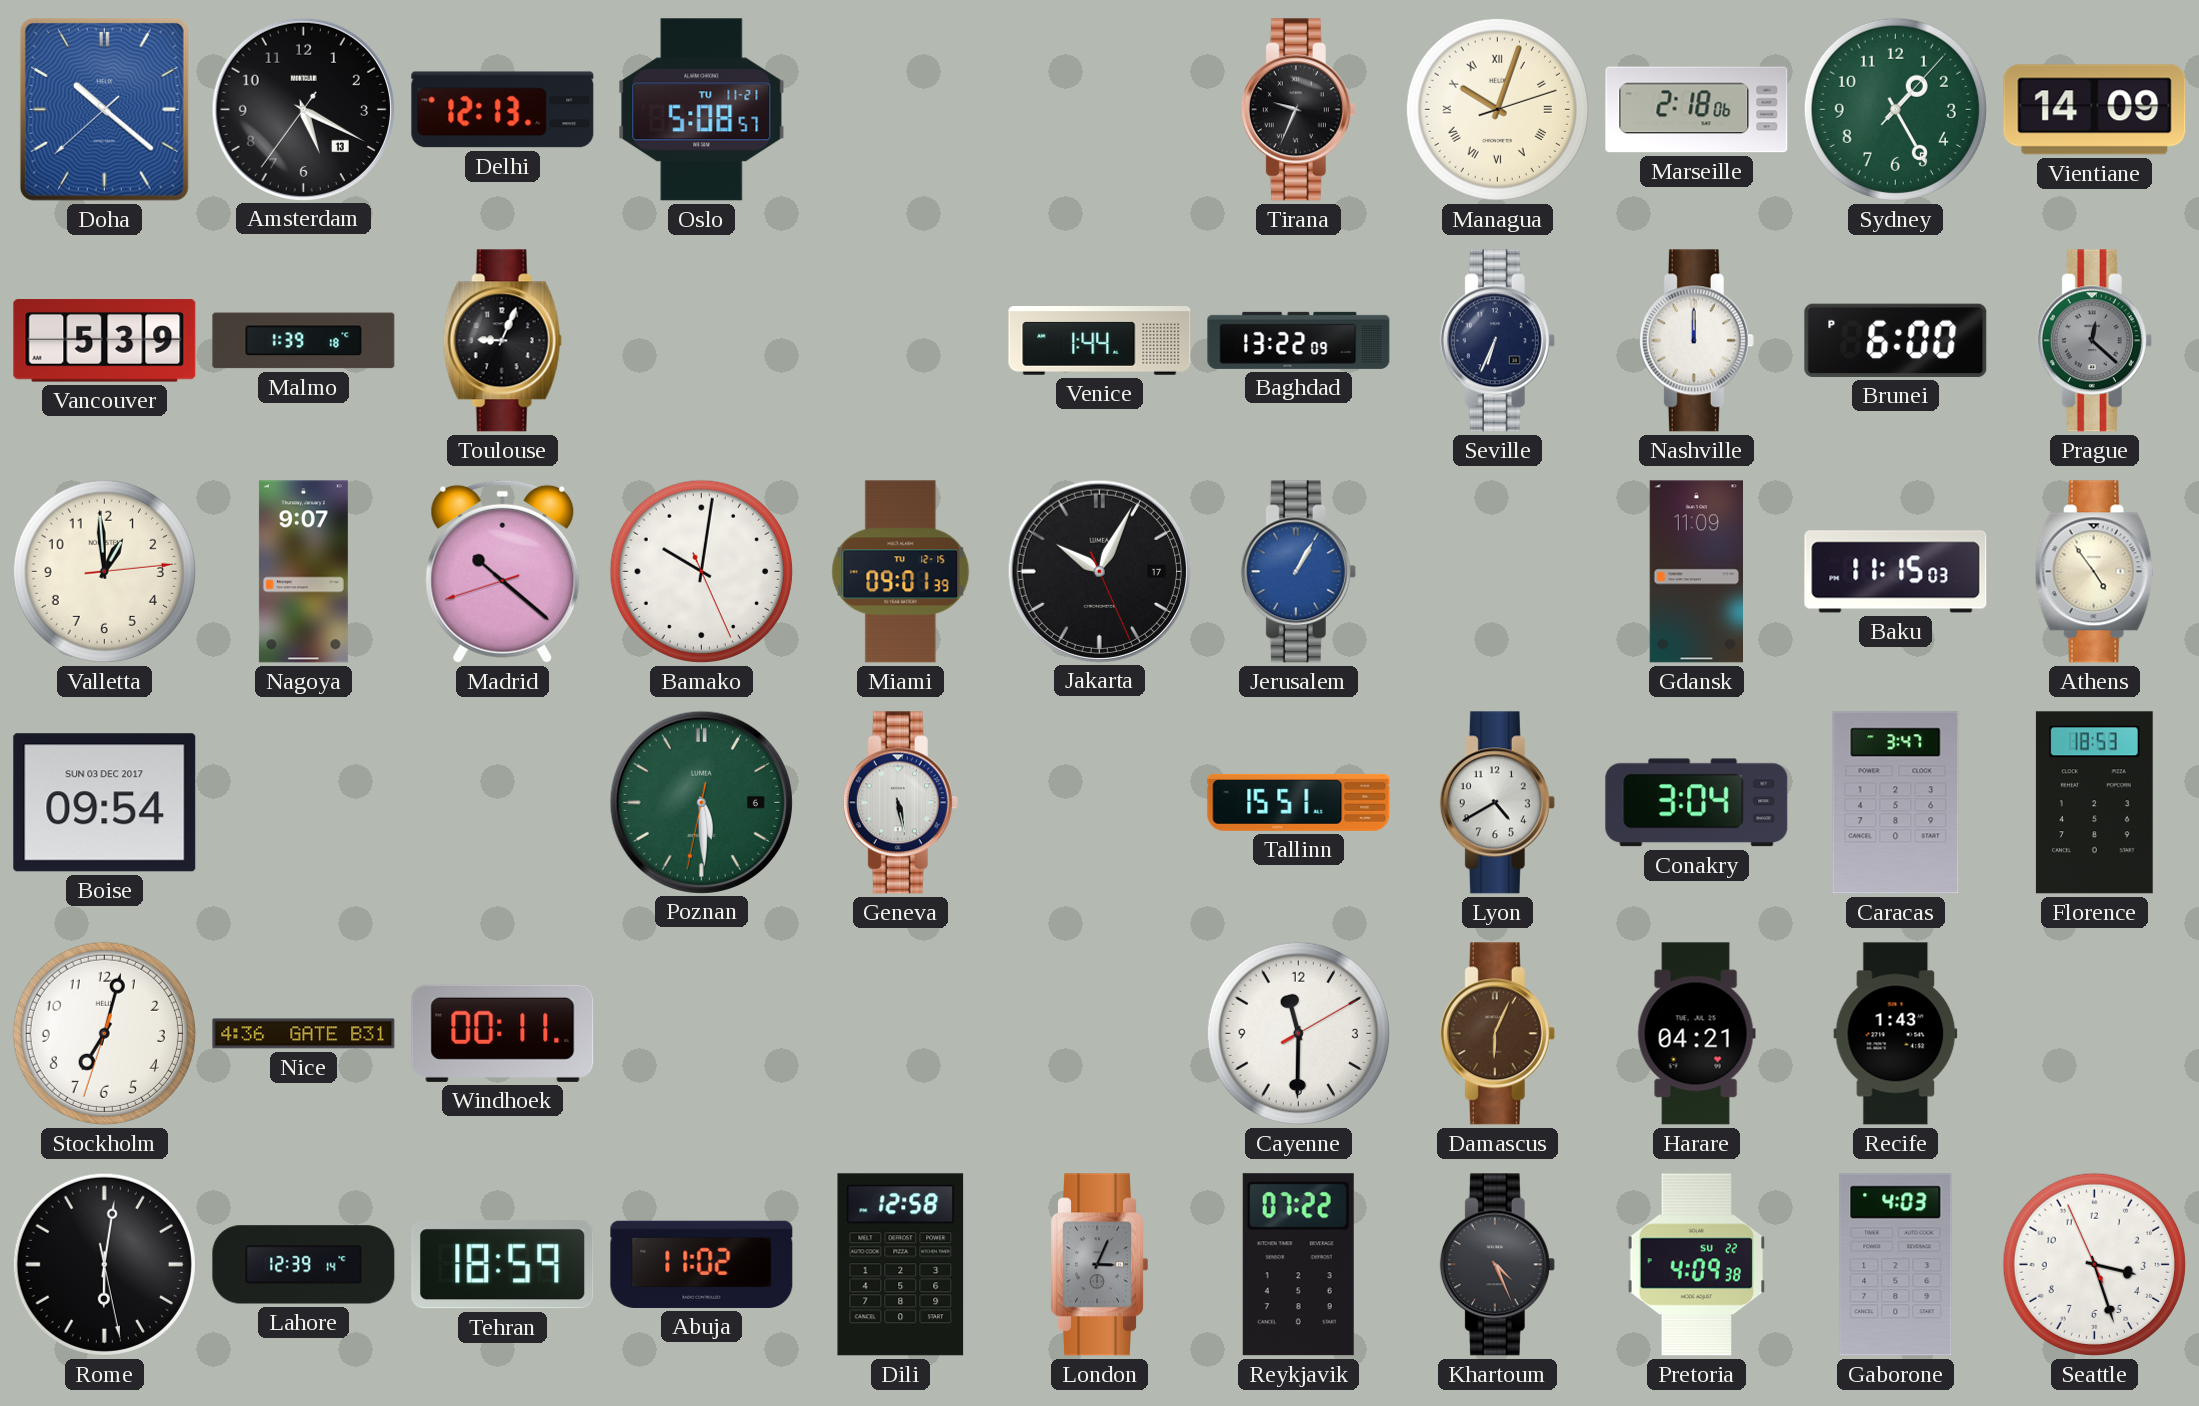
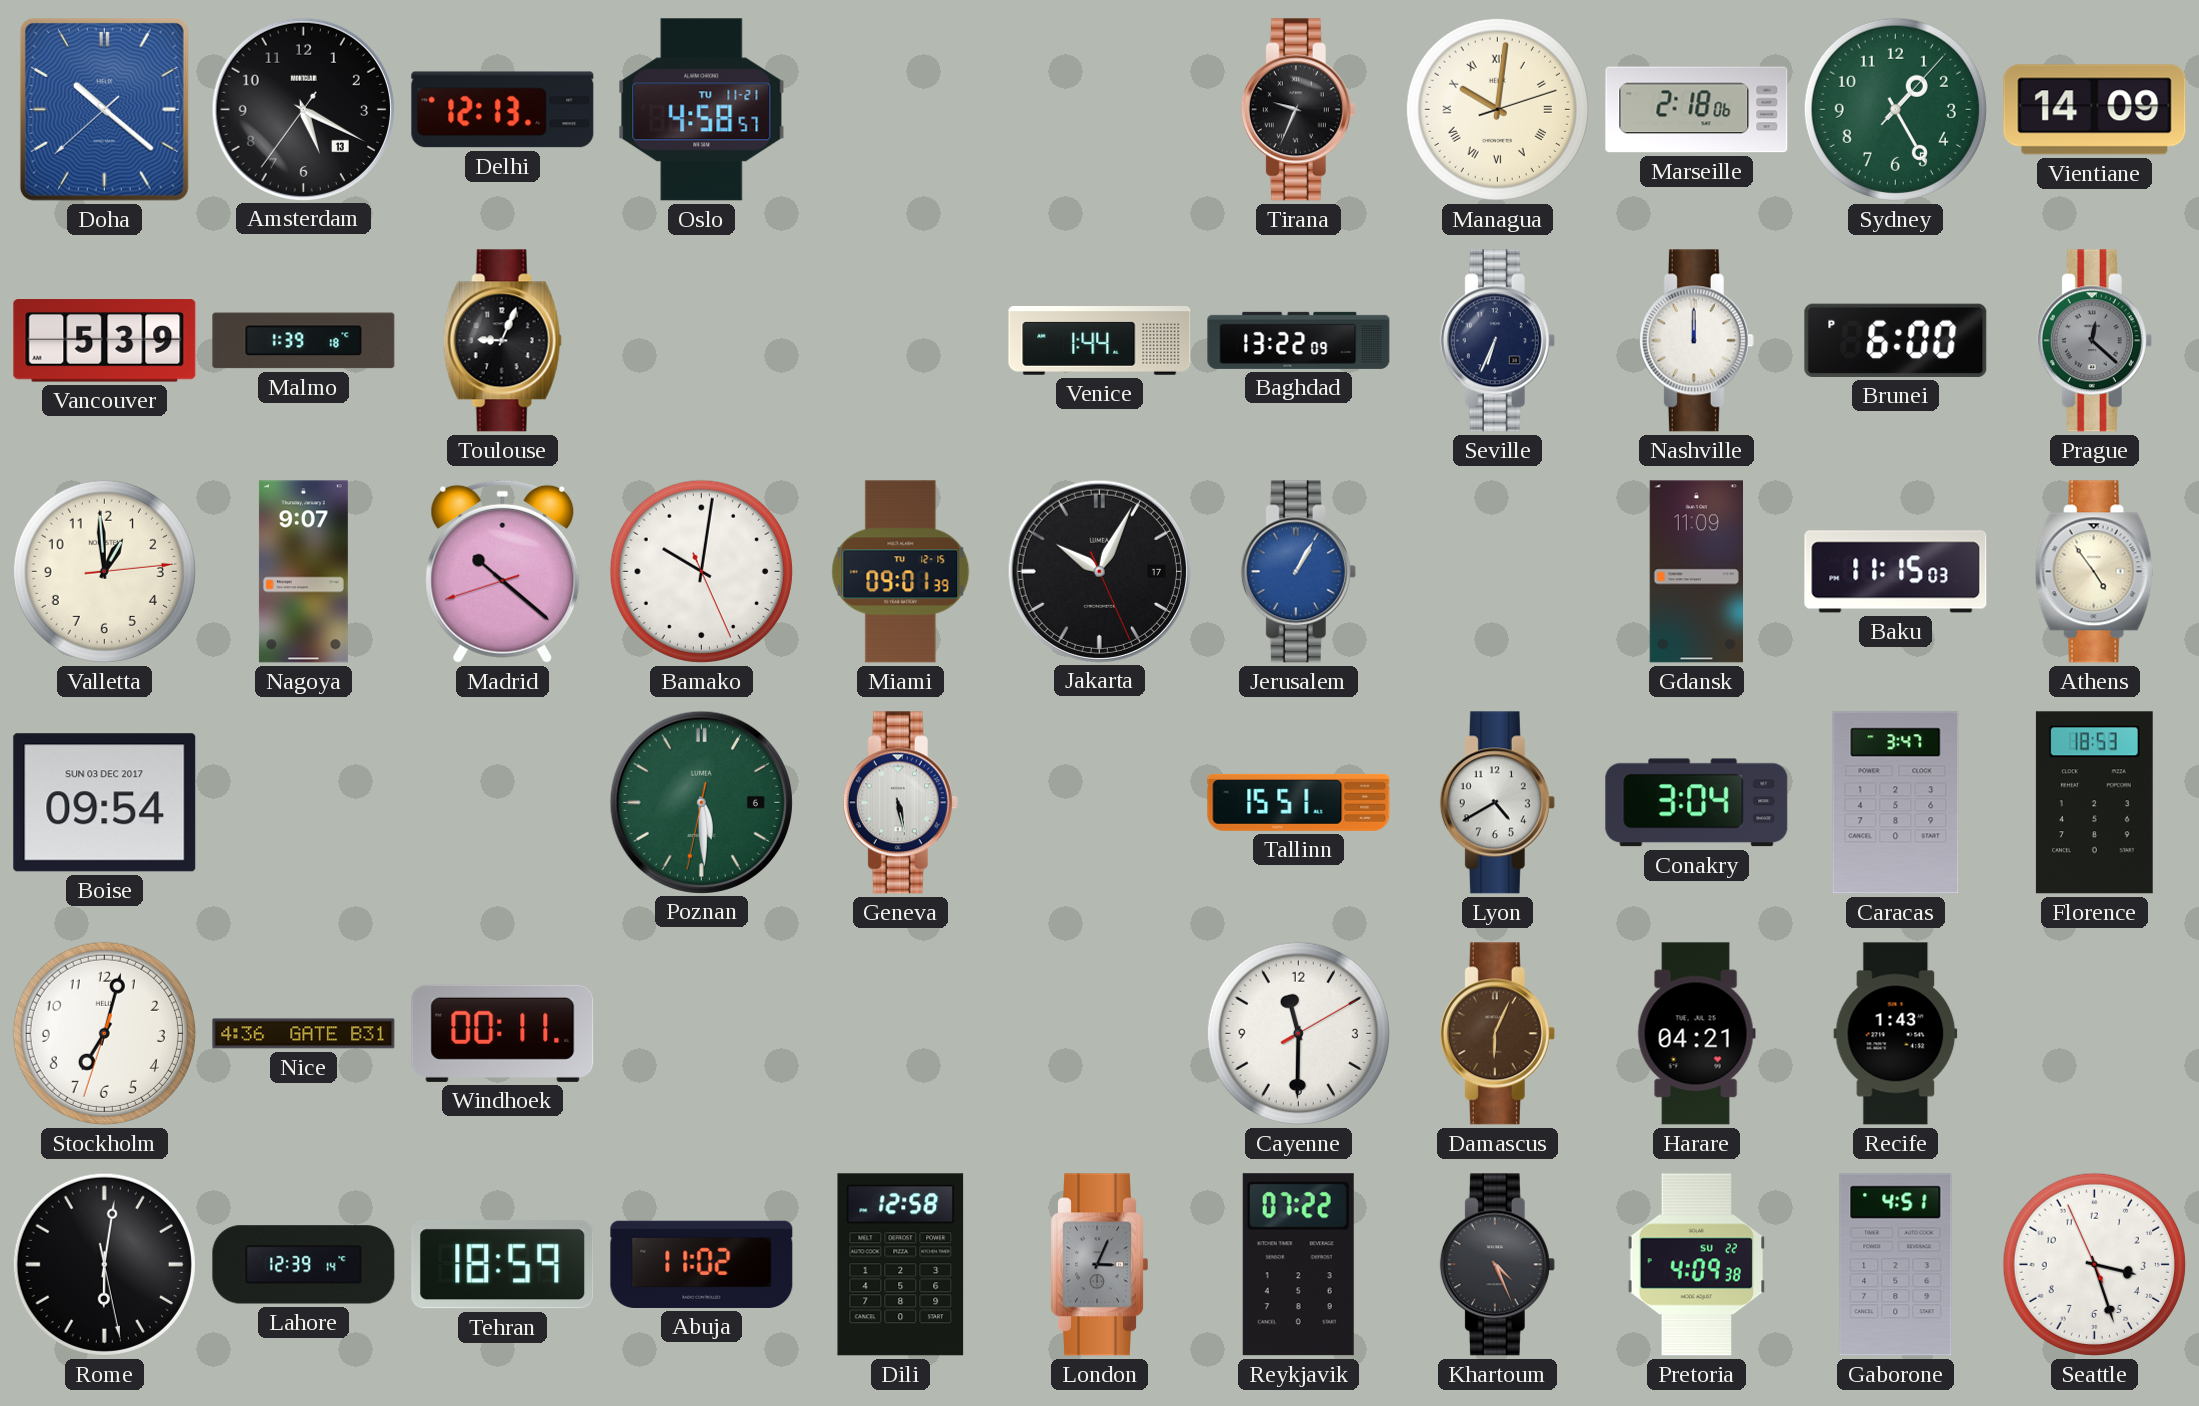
Oslo: 5:08 -> 4:58 (702, 110)
Managua: 10:03 -> 10:01 (1497, 109)
Gaborone: 4:03 -> 4:51 (1896, 1265)
